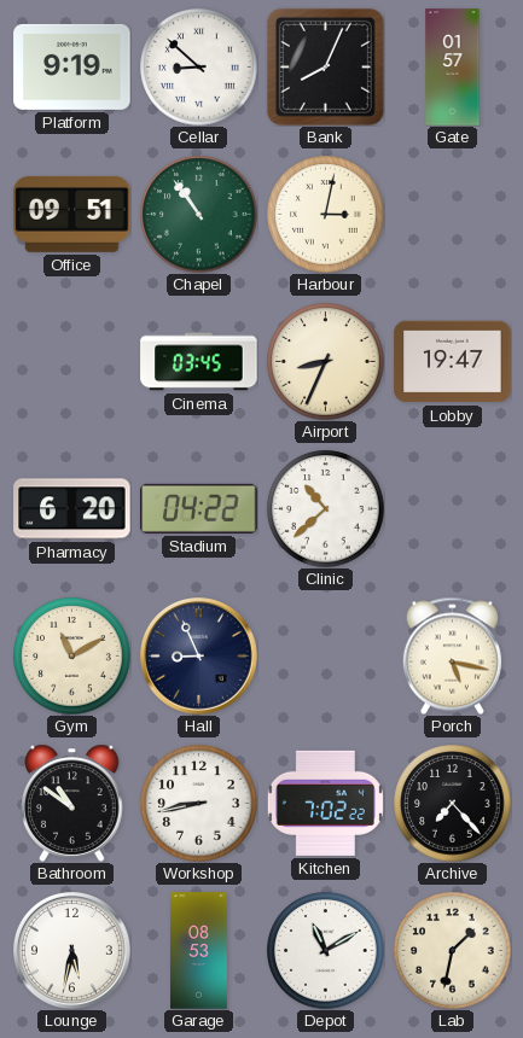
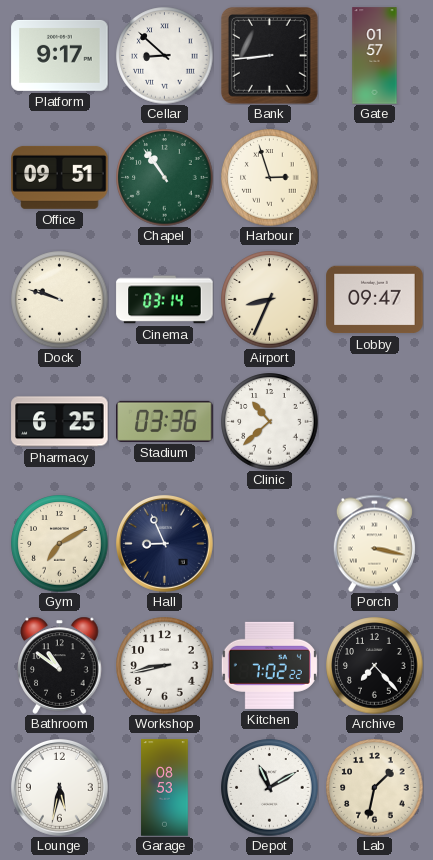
Platform: 9:19 -> 9:17 (60, 55)
Bank: 8:04 -> 8:44 (269, 55)
Harbour: 3:02 -> 2:57 (270, 178)
Dock: none -> 9:48 (60, 300)
Cinema: 03:45 -> 03:14 (165, 300)
Lobby: 19:47 -> 09:47 (375, 300)
Pharmacy: 6:20 -> 6:25 (60, 422)
Stadium: 04:22 -> 03:36 (165, 421)
Gym: 11:10 -> 7:10 (60, 544)
Porch: 5:17 -> 3:17 (374, 543)
